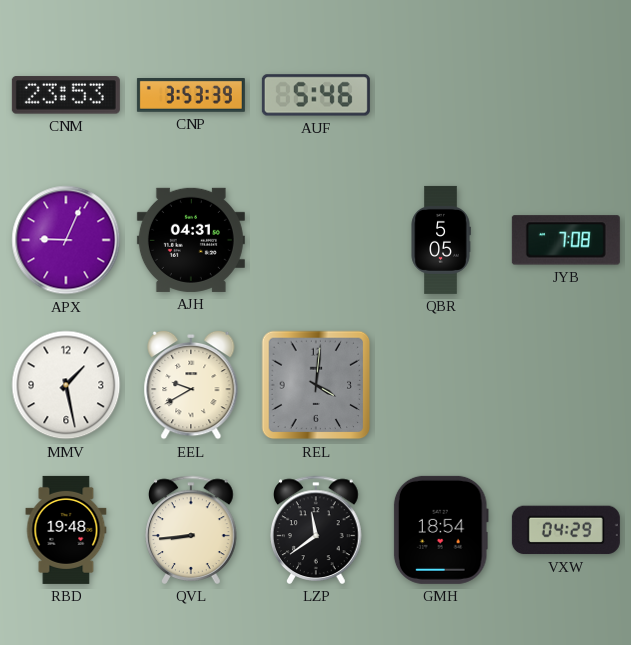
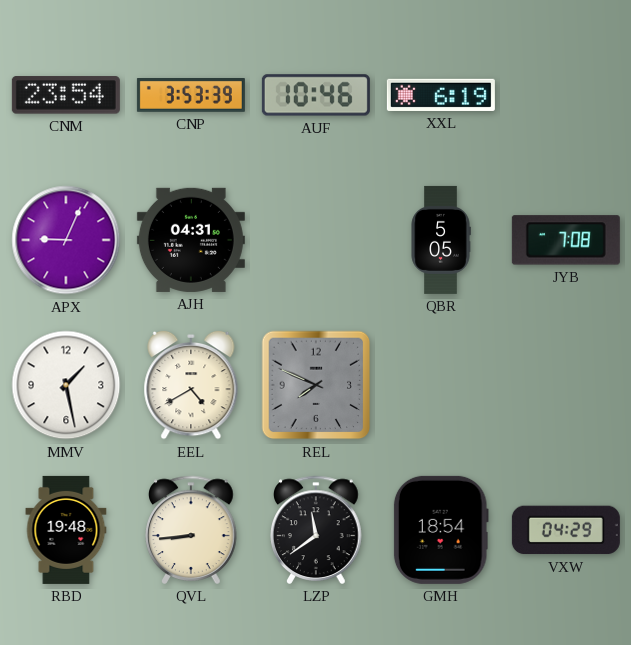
CNM: 23:53 -> 23:54 (66, 95)
AUF: 5:46 -> 10:46 (316, 95)
XXL: none -> 6:19 (441, 95)
EEL: 9:40 -> 4:40 (191, 385)
REL: 4:01 -> 7:49 (316, 385)
